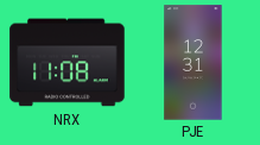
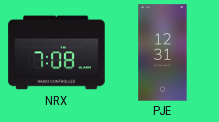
NRX: 11:08 -> 7:08 (57, 53)
